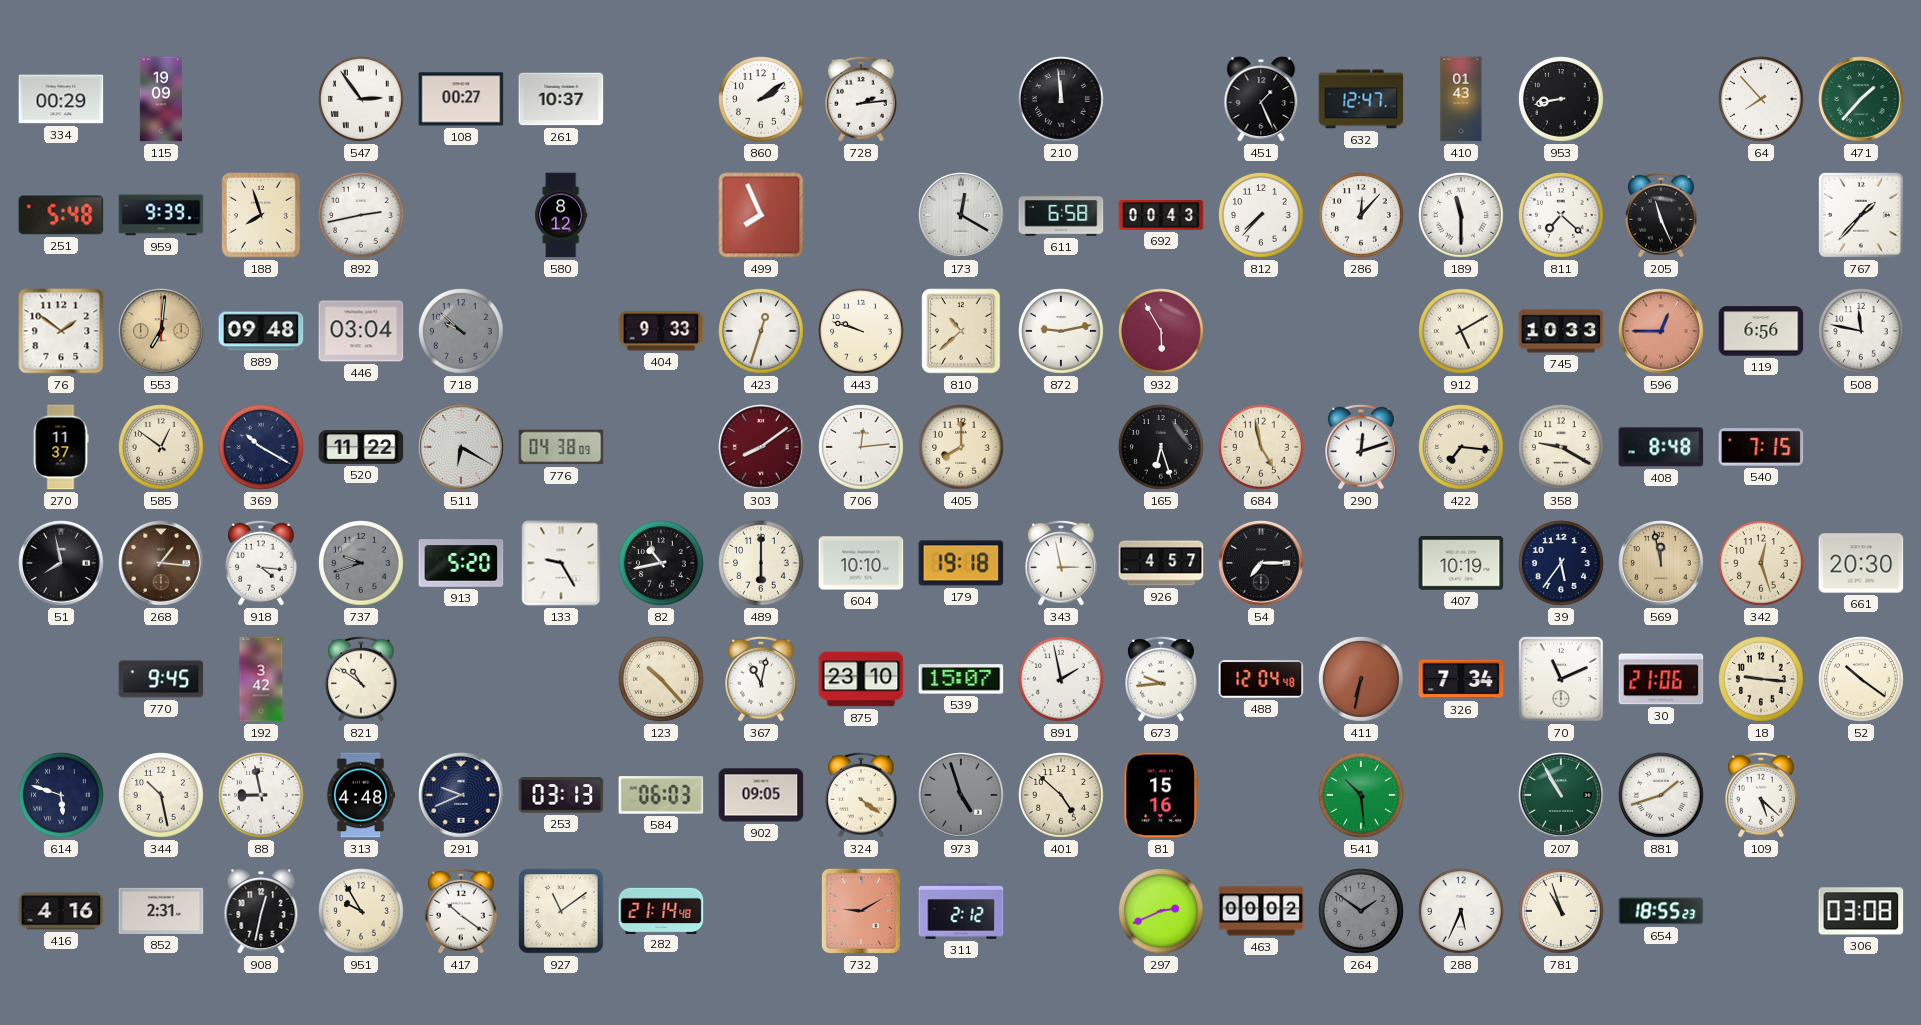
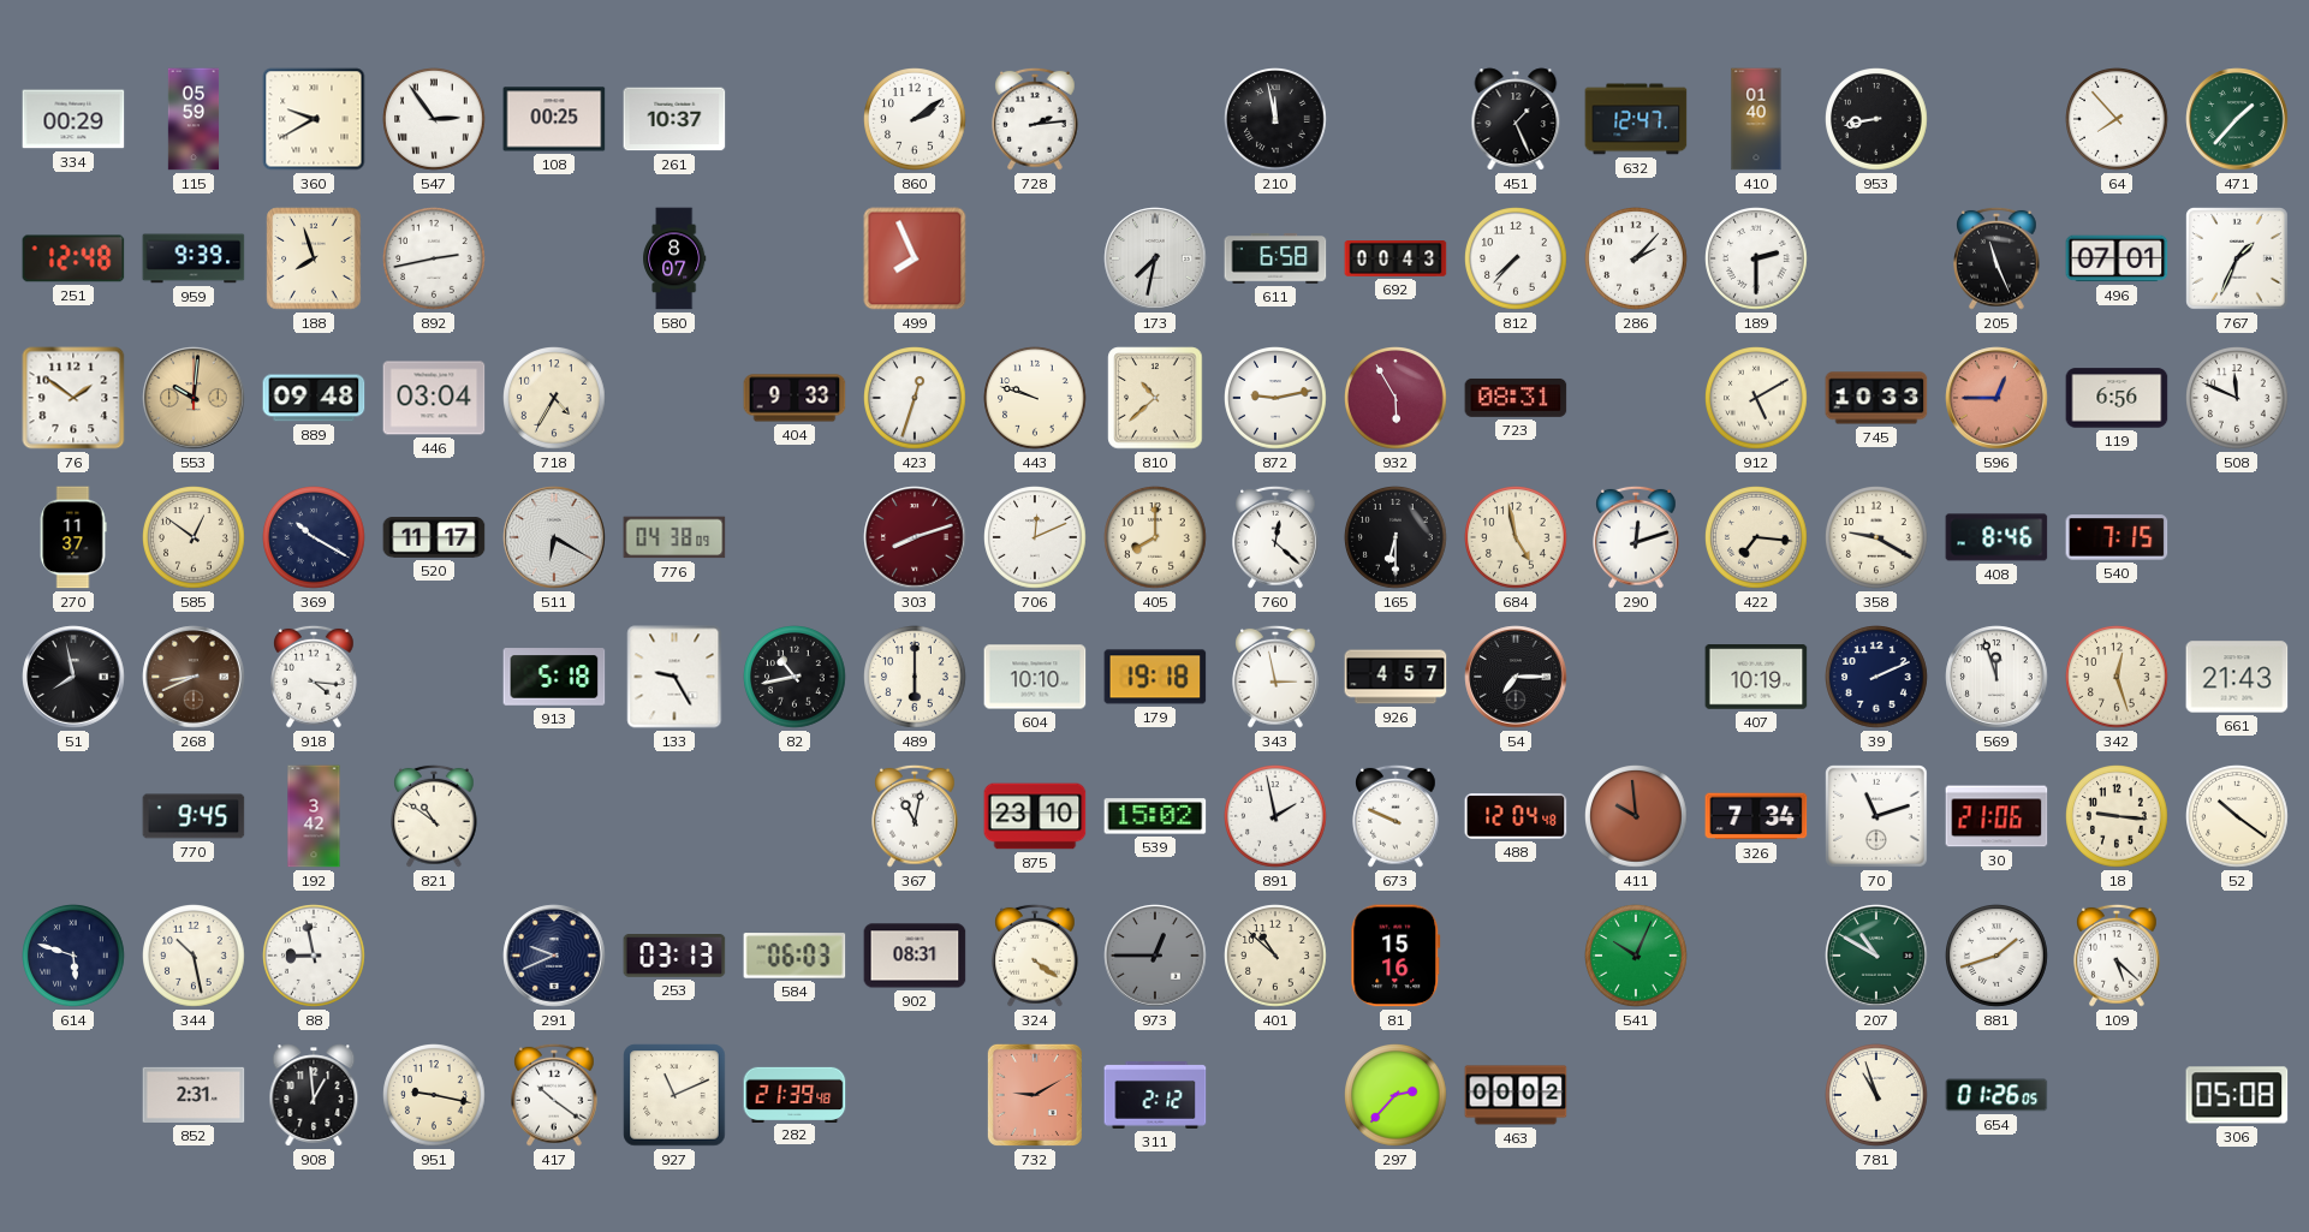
115: 19:09 -> 05:59 (194, 119)
360: none -> 9:40 (314, 119)
108: 00:27 -> 00:25 (554, 119)
210: 11:59 -> 11:58 (1275, 119)
410: 01:43 -> 01:40 (1756, 119)
251: 5:48 -> 12:48 (73, 258)
580: 8:12 -> 8:07 (674, 258)
173: 12:20 -> 7:32 (1155, 258)
286: 12:07 -> 2:07 (1636, 258)
189: 11:30 -> 2:30 (1756, 258)
811: 7:22 -> none (1561, 215)
496: none -> 07:01 (2117, 258)
767: 1:37 -> 1:34 (2238, 260)
553: 7:01 -> 10:01 (194, 398)
718: 9:52 -> 4:35 (554, 398)
718 dial: grey -> cream (554, 398)
723: none -> 08:31 (1516, 398)
508: 11:47 -> 11:49 (2237, 398)
520: 11:22 -> 11:17 (434, 537)
303: 8:09 -> 8:12 (915, 537)
706: 12:14 -> 12:11 (1035, 537)
760: none -> 12:22 (1277, 537)
165: 6:27 -> 6:30 (1395, 537)
408: 8:48 -> 8:46 (1996, 537)
268: 1:16 -> 8:41 (194, 677)
737: 9:42 -> none (361, 563)
913: 5:20 -> 5:18 (554, 677)
39: 5:36 -> 2:11 (1876, 677)
569: 11:58 -> 11:57 (1996, 677)
569 dial: champagne -> white (1996, 677)
661: 20:30 -> 21:43 (2237, 677)
123: 10:23 -> none (661, 679)
539: 15:07 -> 15:02 (1155, 816)
673: 9:44 -> 9:49 (1397, 816)
411: 6:32 -> 9:59 (1636, 816)
70: 11:11 -> 11:12 (1877, 817)
313: 4:48 -> none (361, 795)
902: 09:05 -> 08:31 (915, 956)
973: 4:57 -> 12:45 (1155, 956)
401: 4:52 -> 10:52 (1275, 956)
541: 10:29 -> 10:04 (1636, 956)
207: 10:55 -> 10:50 (1876, 956)
416: 4:16 -> none (61, 911)
908: 12:32 -> 12:59 (314, 1095)
951: 9:55 -> 9:17 (434, 1095)
927: 11:09 -> 11:11 (674, 1095)
282: 21:14 -> 21:39 (795, 1094)
297: 2:41 -> 2:37 (1395, 1095)
264: 1:51 -> none (1361, 911)
288: 5:34 -> none (1461, 911)
654: 18:55 -> 01:26 (1996, 1095)
306: 03:08 -> 05:08 (2237, 1095)
